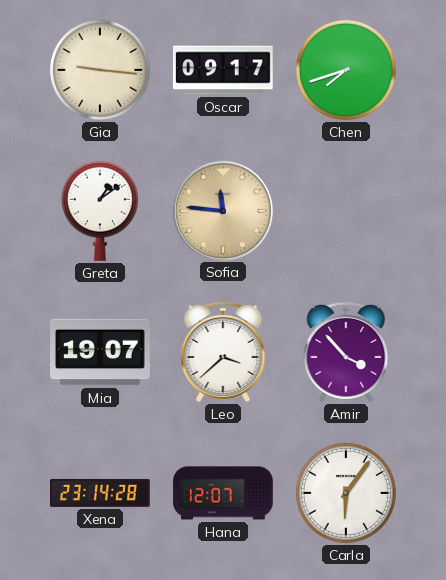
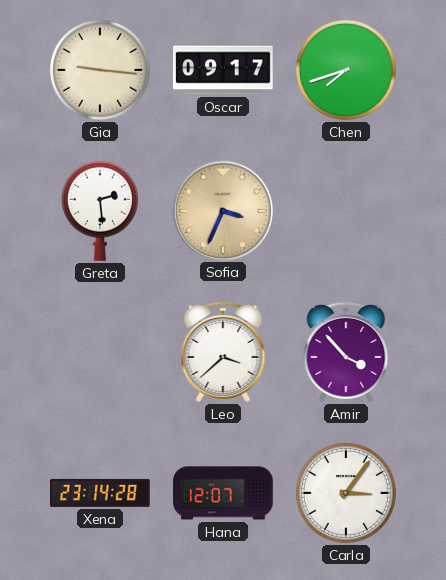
Greta: 1:09 -> 2:29 (100, 211)
Sofia: 11:46 -> 3:34 (222, 210)
Mia: 19:07 -> none (100, 352)
Carla: 6:06 -> 3:06 (346, 493)
